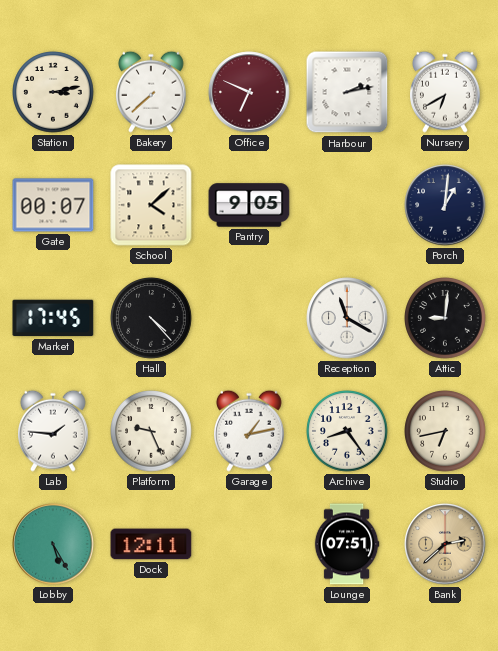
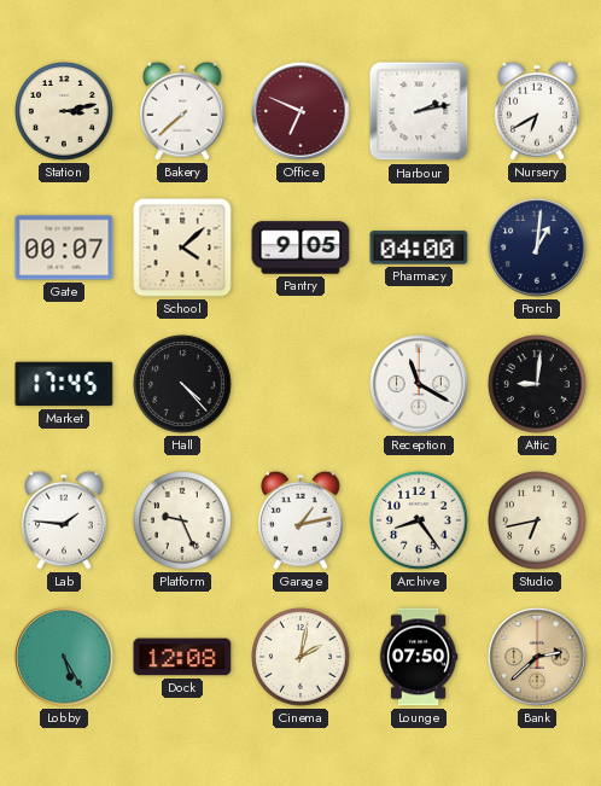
Pharmacy: none -> 04:00 (419, 248)
Dock: 12:11 -> 12:08 (182, 657)
Cinema: none -> 2:02 (300, 657)
Lounge: 07:51 -> 07:50 (419, 657)
